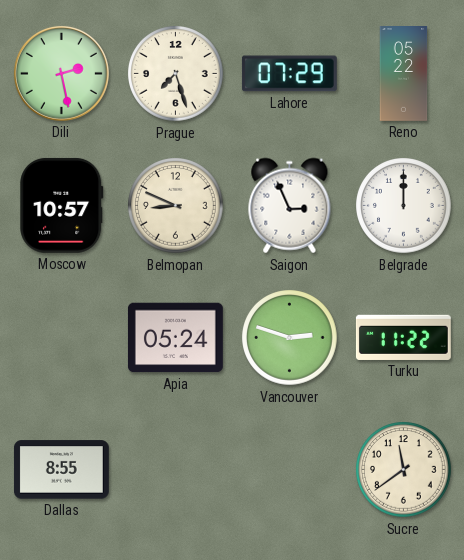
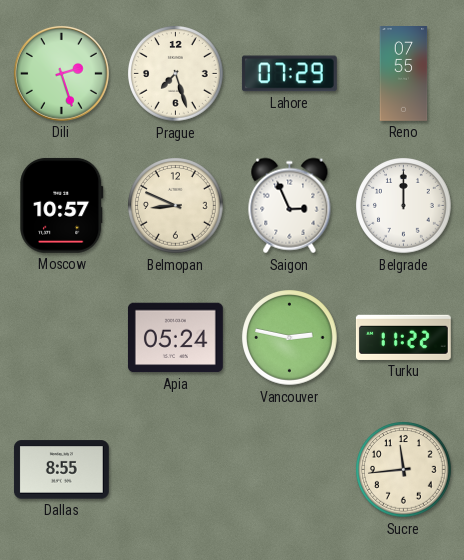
Dili: 2:28 -> 2:27 (61, 73)
Reno: 05:22 -> 07:55 (404, 74)
Vancouver: 2:48 -> 2:47 (290, 338)
Sucre: 11:39 -> 11:44 (404, 470)
